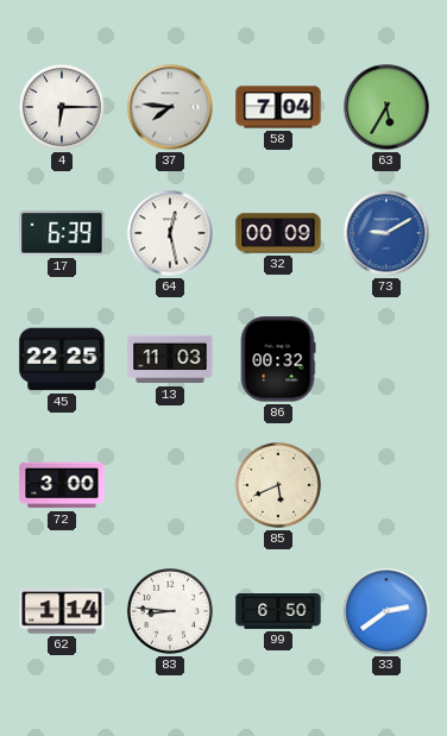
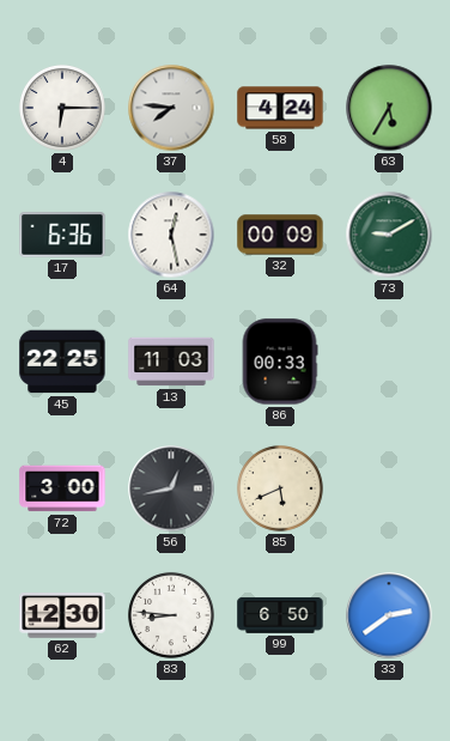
58: 7:04 -> 4:24 (280, 108)
17: 6:39 -> 6:36 (62, 235)
73 dial: blue -> green (389, 235)
86: 00:32 -> 00:33 (280, 362)
56: none -> 12:43 (171, 488)
62: 1:14 -> 12:30 (62, 615)
